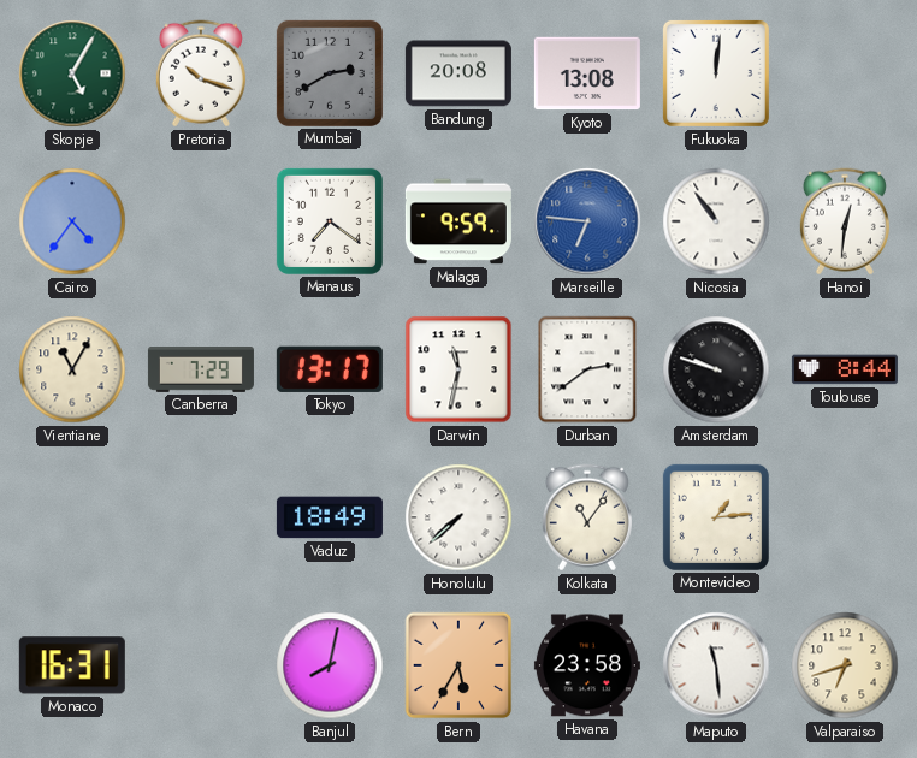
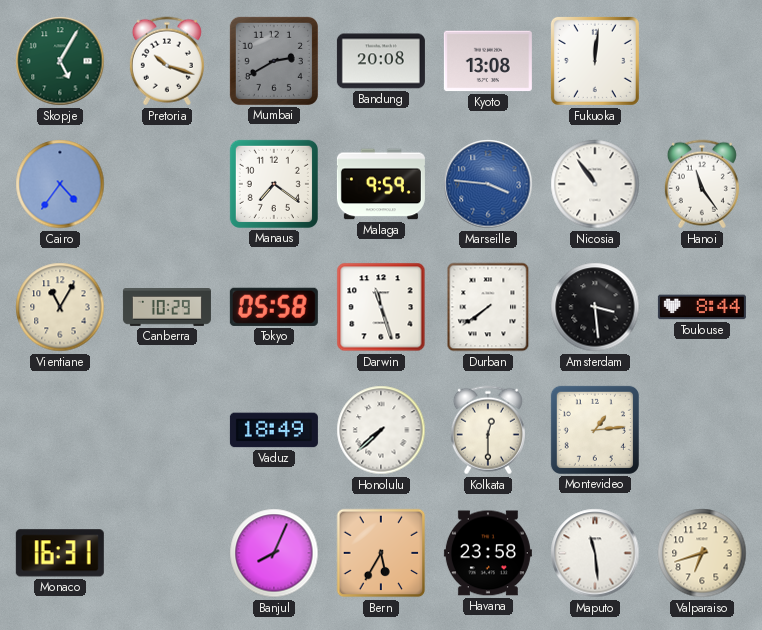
Marseille: 6:46 -> 3:46 (488, 184)
Hanoi: 12:31 -> 11:24 (702, 184)
Canberra: 7:29 -> 10:29 (167, 308)
Tokyo: 13:17 -> 05:58 (274, 307)
Darwin: 11:32 -> 11:27 (381, 307)
Durban: 2:39 -> 7:39 (488, 307)
Amsterdam: 9:48 -> 3:29 (595, 307)
Kolkata: 11:06 -> 12:30 (488, 430)
Banjul: 8:02 -> 8:04 (274, 553)
